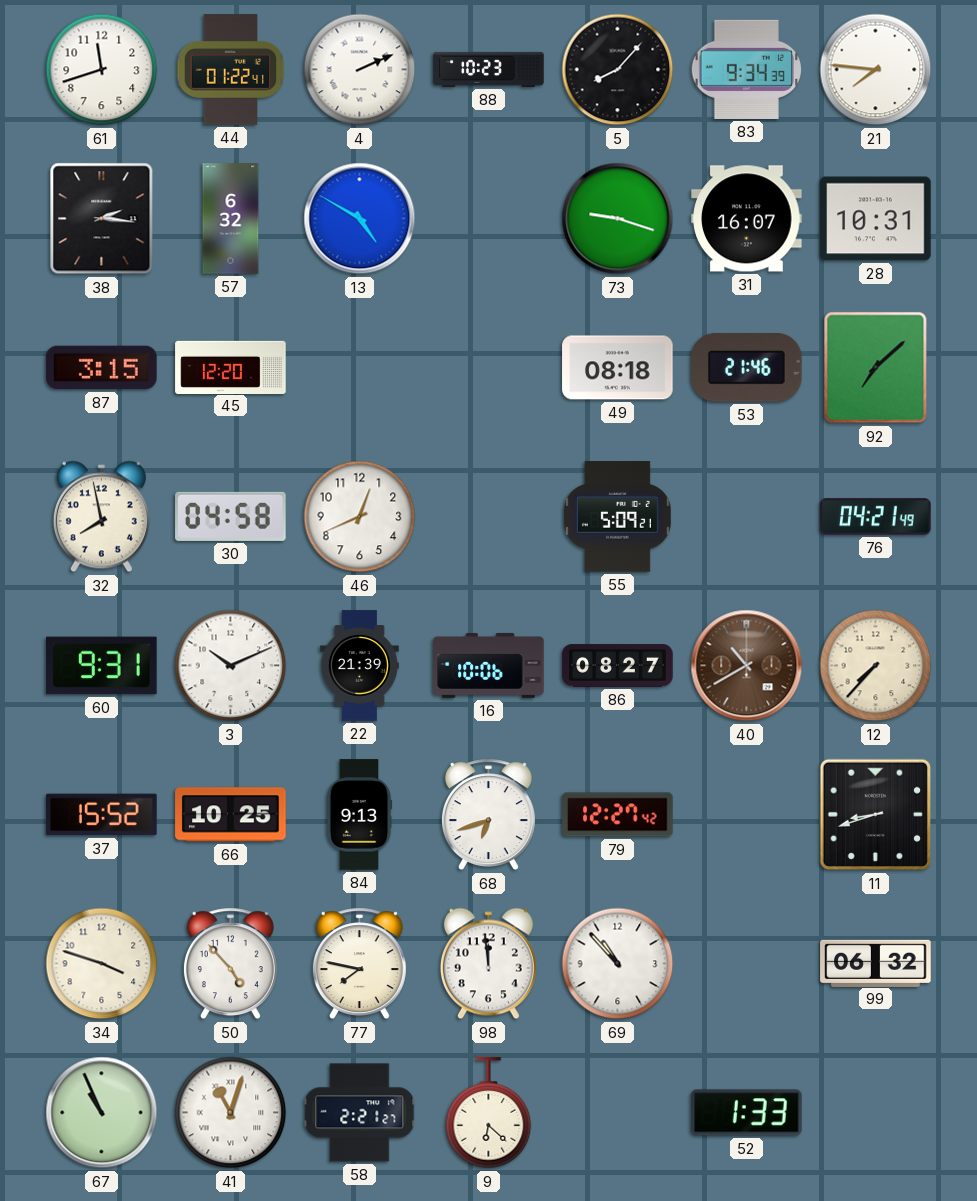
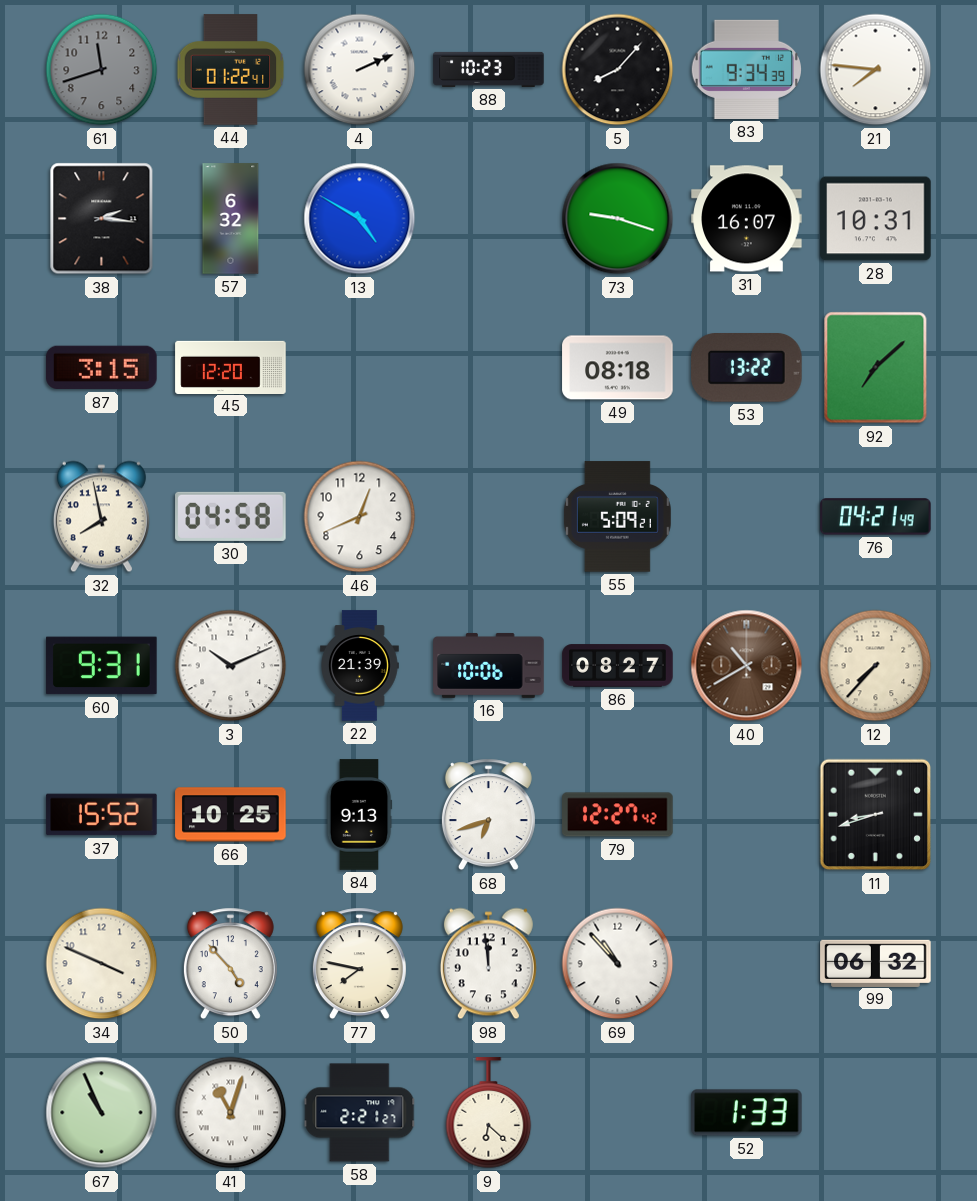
61 dial: white -> grey (102, 70)
53: 21:46 -> 13:22 (747, 368)
34: 3:48 -> 3:49 (102, 964)
